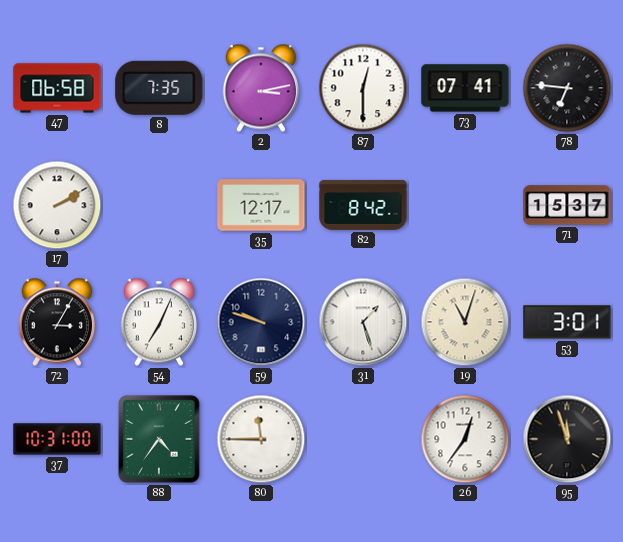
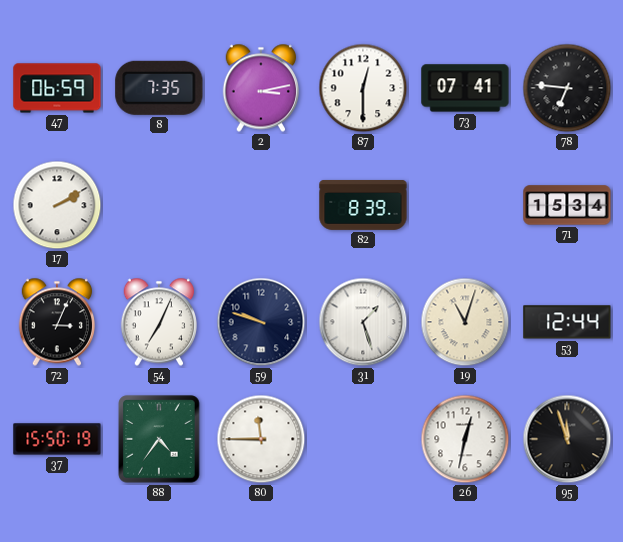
47: 06:58 -> 06:59 (57, 88)
35: 12:17 -> none (261, 205)
82: 8:42 -> 8:39 (363, 205)
71: 15:37 -> 15:34 (567, 205)
72: 3:05 -> 3:04 (56, 322)
53: 3:01 -> 12:44 (567, 322)
37: 10:31 -> 15:50 (57, 439)
26: 12:36 -> 12:32 (465, 439)
